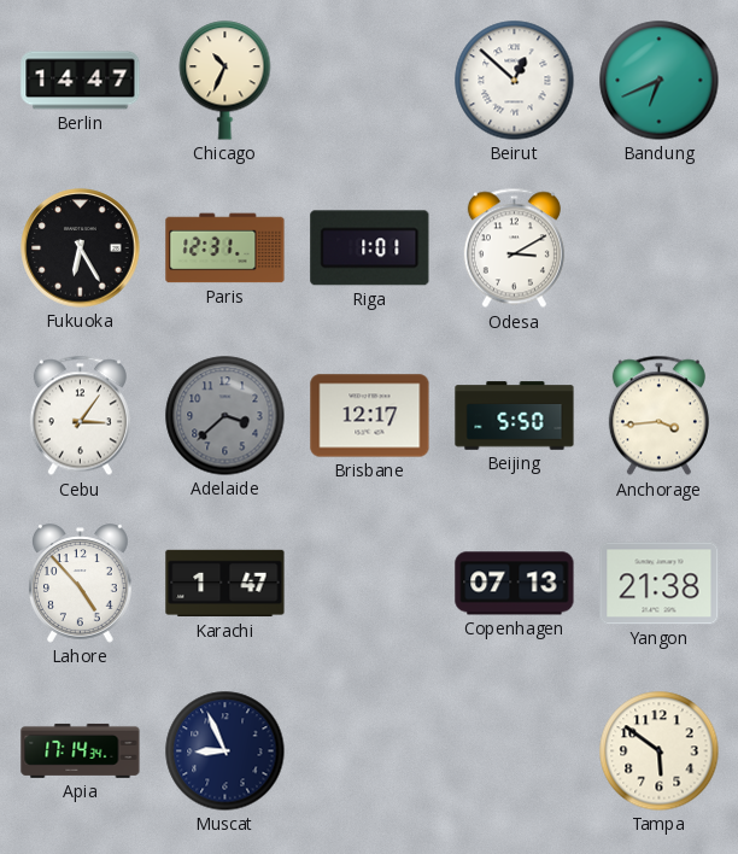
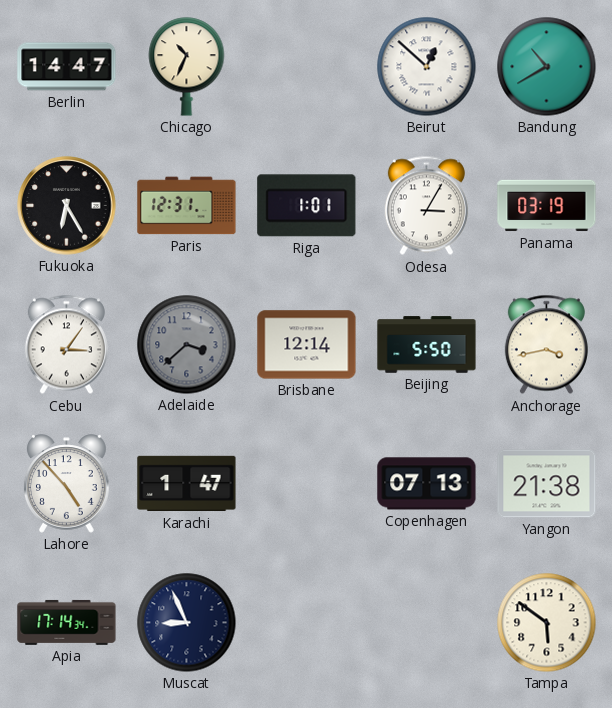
Bandung: 6:41 -> 10:40 (547, 67)
Odesa: 3:10 -> 3:05 (426, 206)
Panama: none -> 03:19 (547, 206)
Brisbane: 12:17 -> 12:14 (307, 345)
Anchorage: 3:44 -> 3:43 (546, 345)
